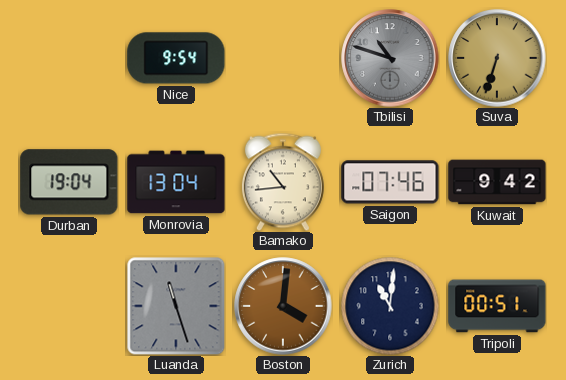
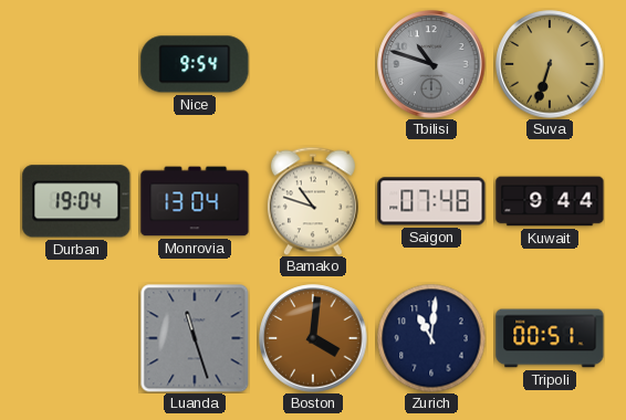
Bamako: 10:44 -> 10:48 (313, 201)
Saigon: 07:46 -> 07:48 (431, 201)
Kuwait: 9:42 -> 9:44 (550, 201)
